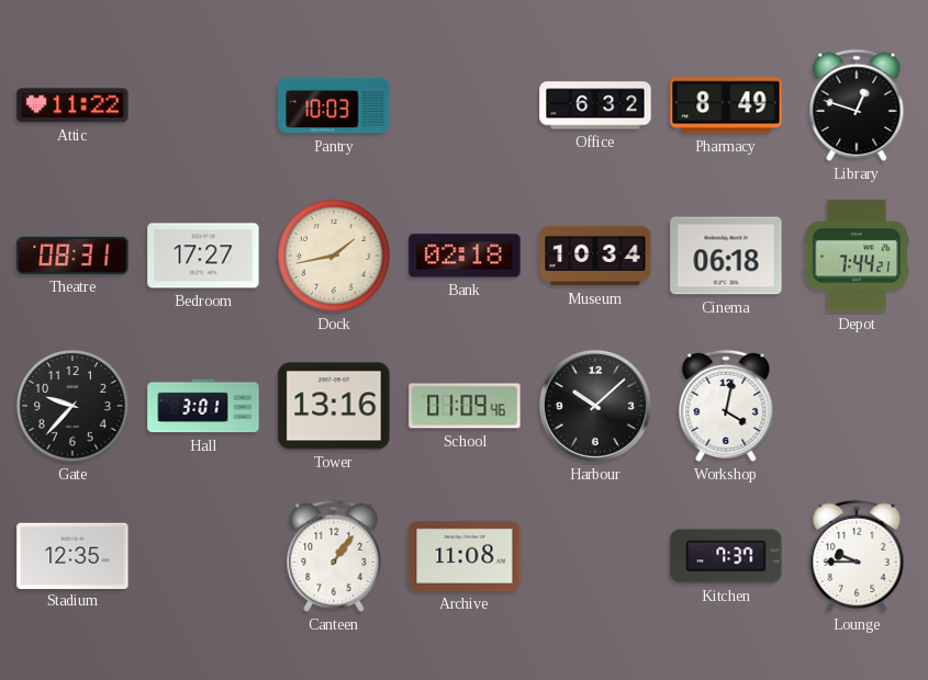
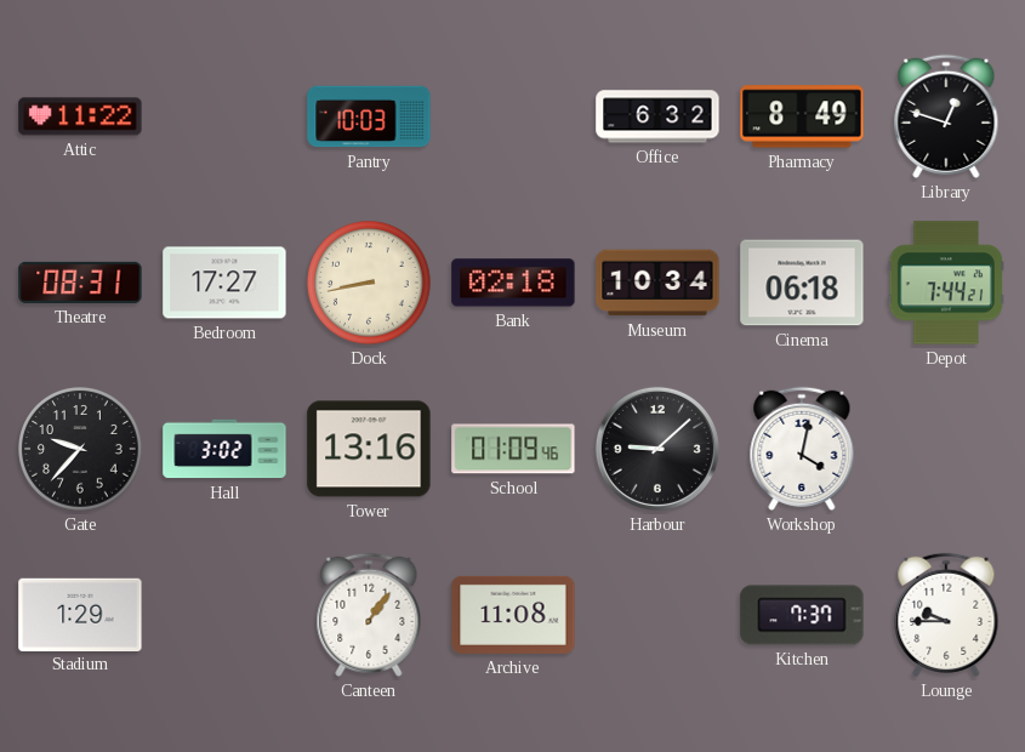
Dock: 1:43 -> 8:43 (369, 283)
Hall: 3:01 -> 3:02 (224, 449)
Harbour: 10:08 -> 9:08 (657, 449)
Stadium: 12:35 -> 1:29 (80, 614)
